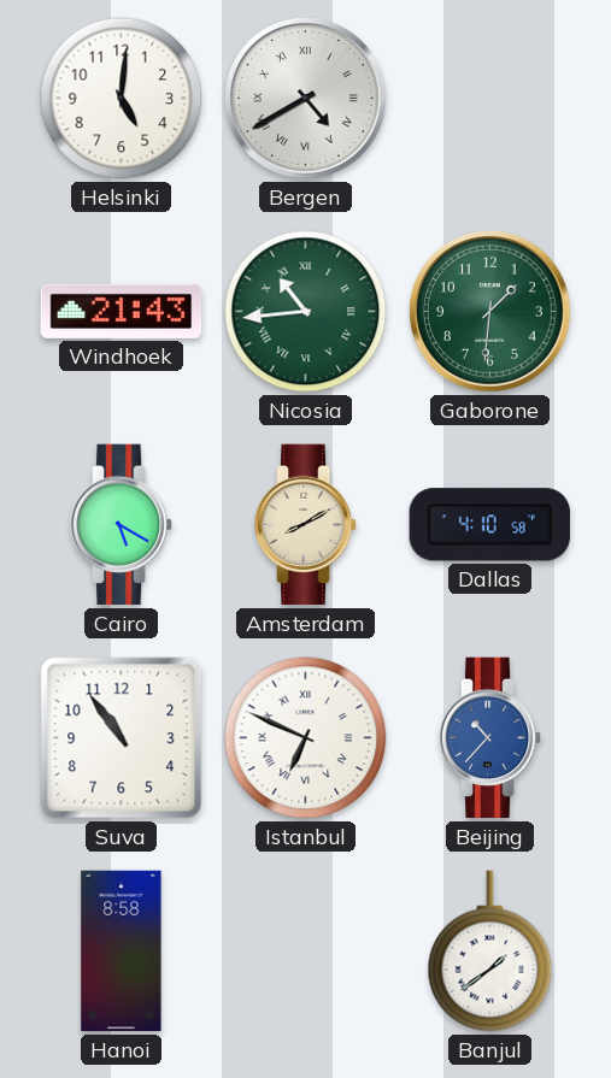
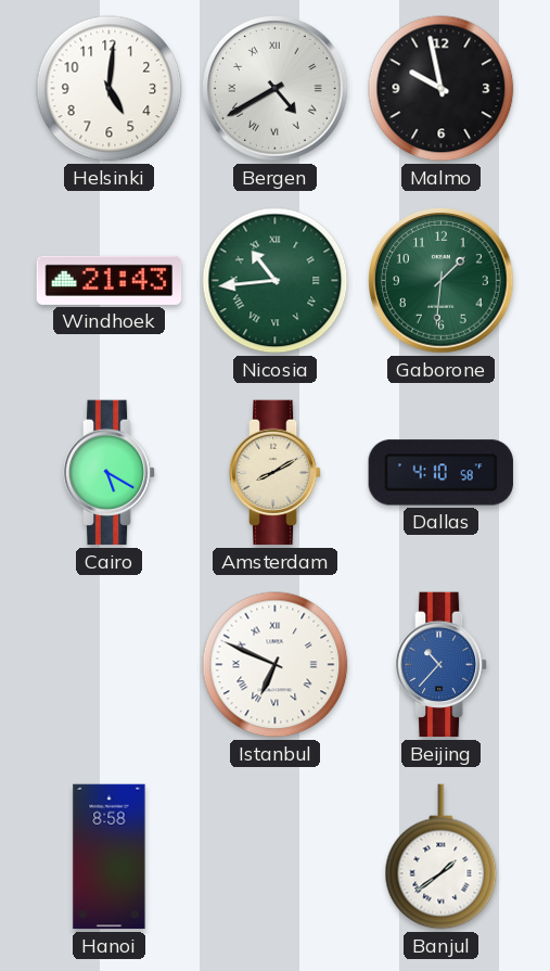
Malmo: none -> 9:58 (442, 89)
Suva: 10:54 -> none (122, 738)
